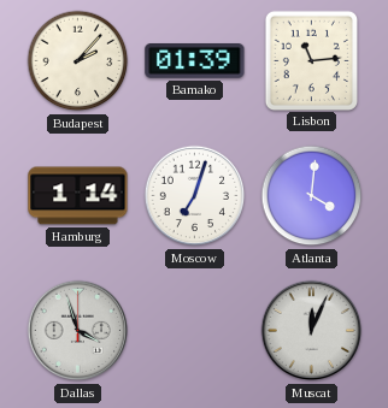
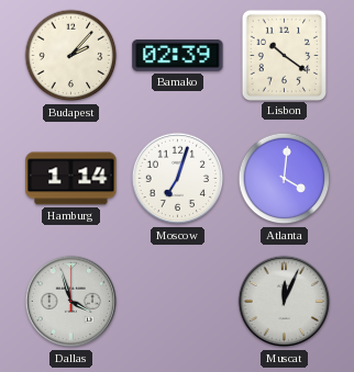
Bamako: 01:39 -> 02:39 (178, 56)
Lisbon: 11:14 -> 10:21 (284, 55)
